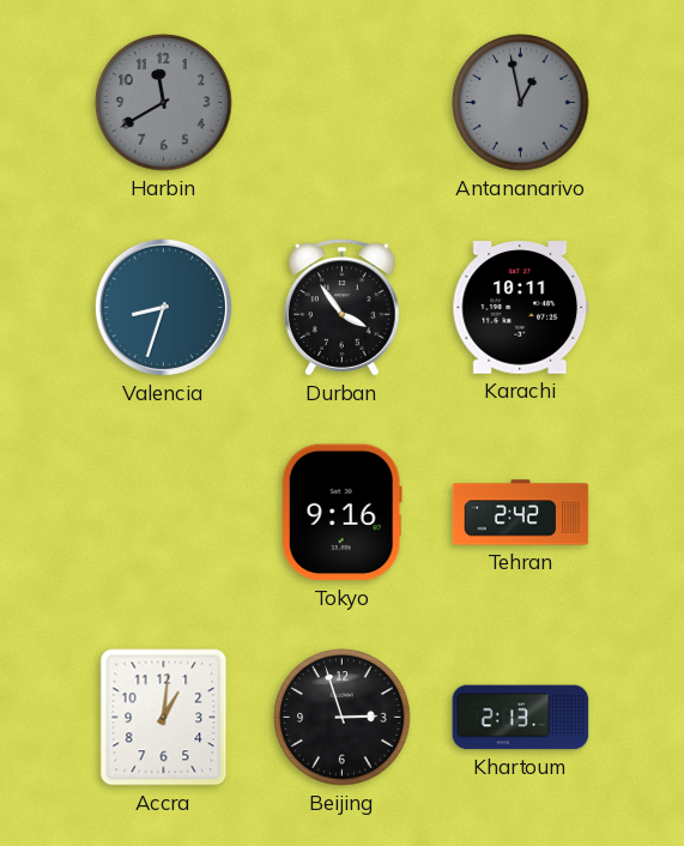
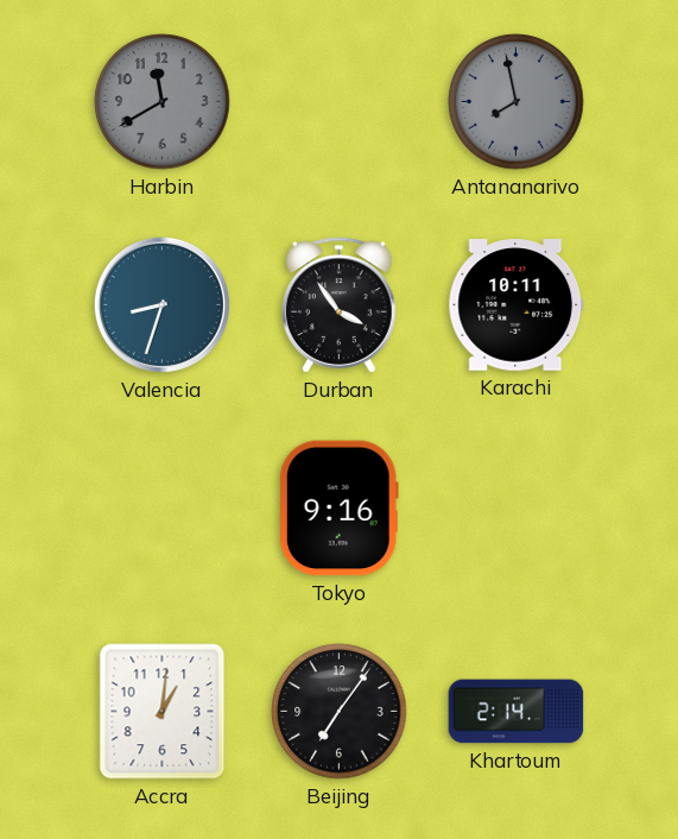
Antananarivo: 12:58 -> 7:58 (517, 102)
Tehran: 2:42 -> none (521, 513)
Beijing: 2:57 -> 7:06 (340, 712)
Khartoum: 2:13 -> 2:14 (517, 712)
